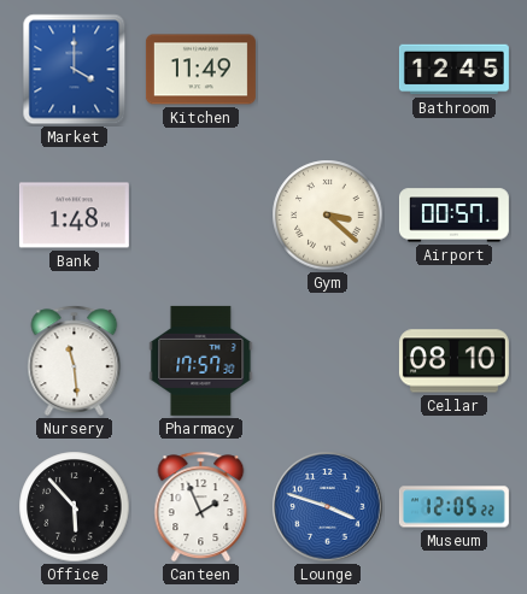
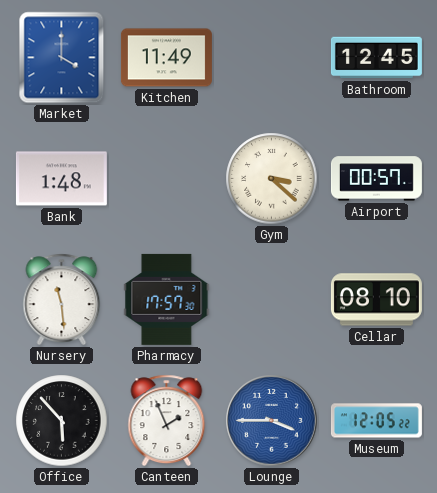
Lounge: 3:48 -> 3:45 (272, 421)
